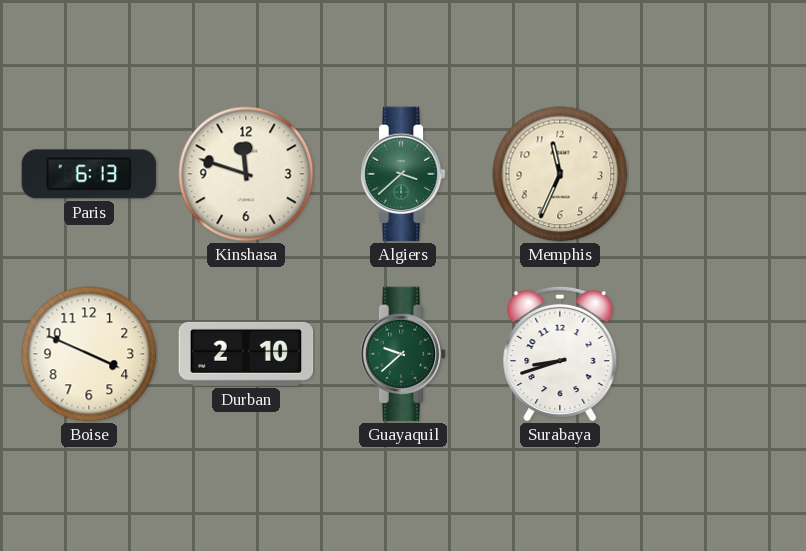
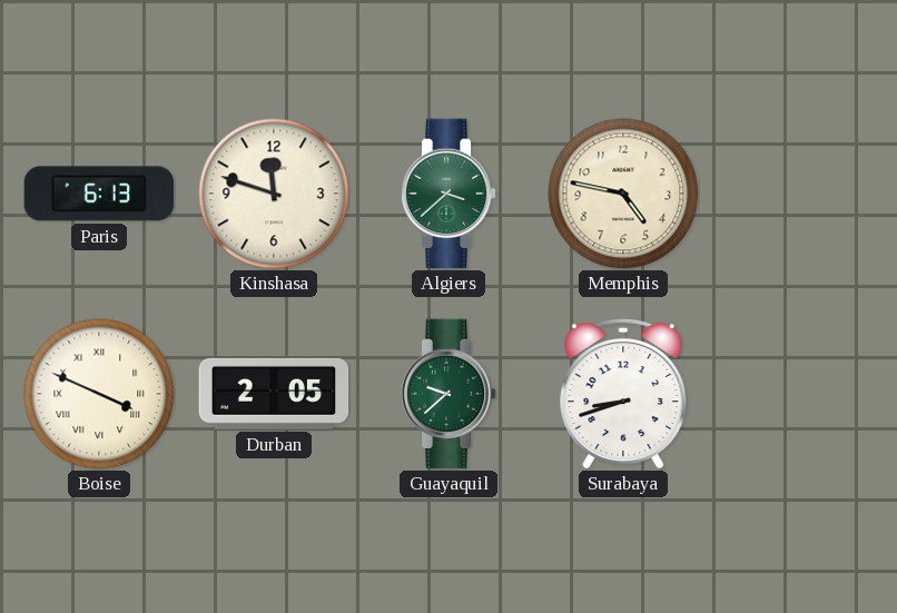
Memphis: 11:34 -> 4:47 (623, 194)
Boise numerals: Arabic -> Roman (99, 394)
Durban: 2:10 -> 2:05 (274, 394)
